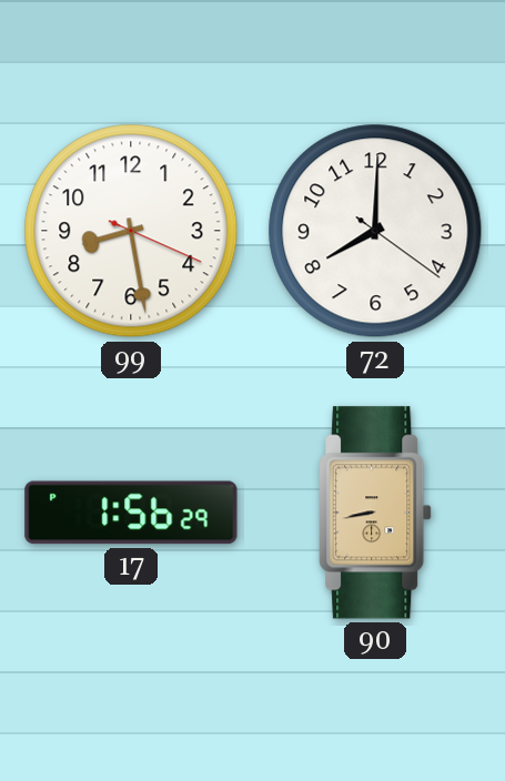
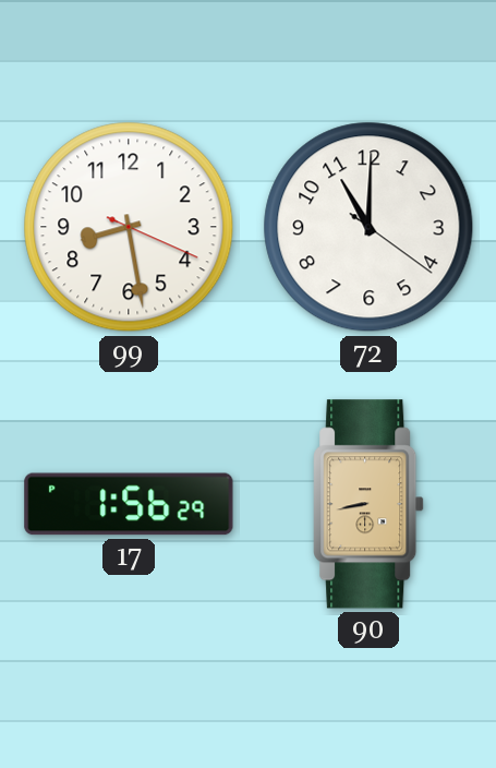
72: 8:00 -> 11:00 (368, 227)
